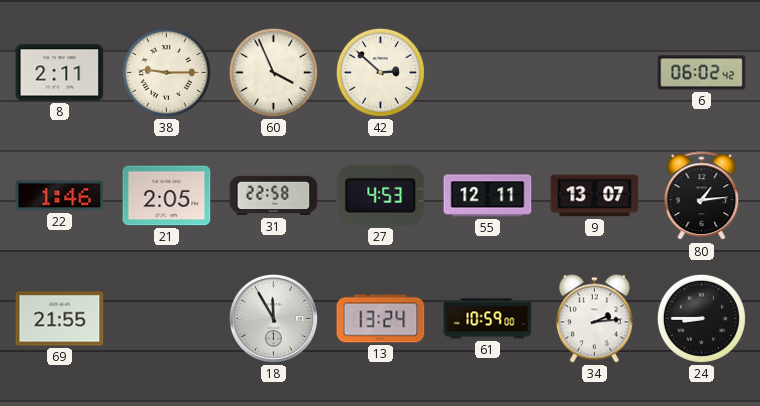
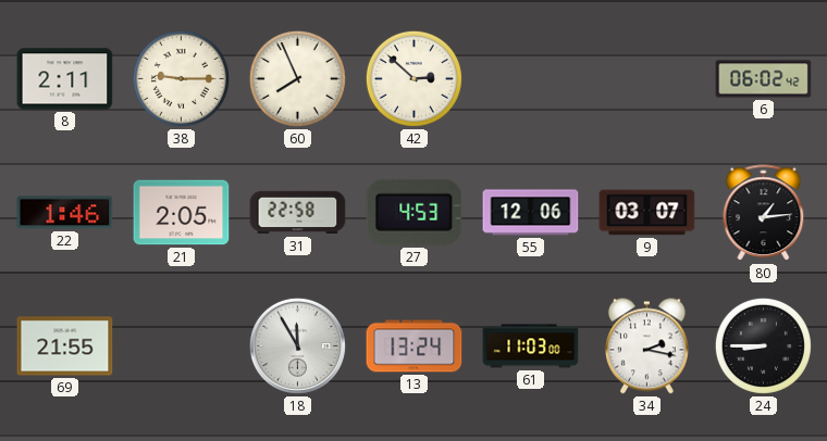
60: 3:56 -> 7:56 (297, 78)
55: 12:11 -> 12:06 (531, 213)
9: 13:07 -> 03:07 (647, 213)
61: 10:59 -> 11:03 (531, 346)
34: 2:14 -> 2:17 (647, 346)
